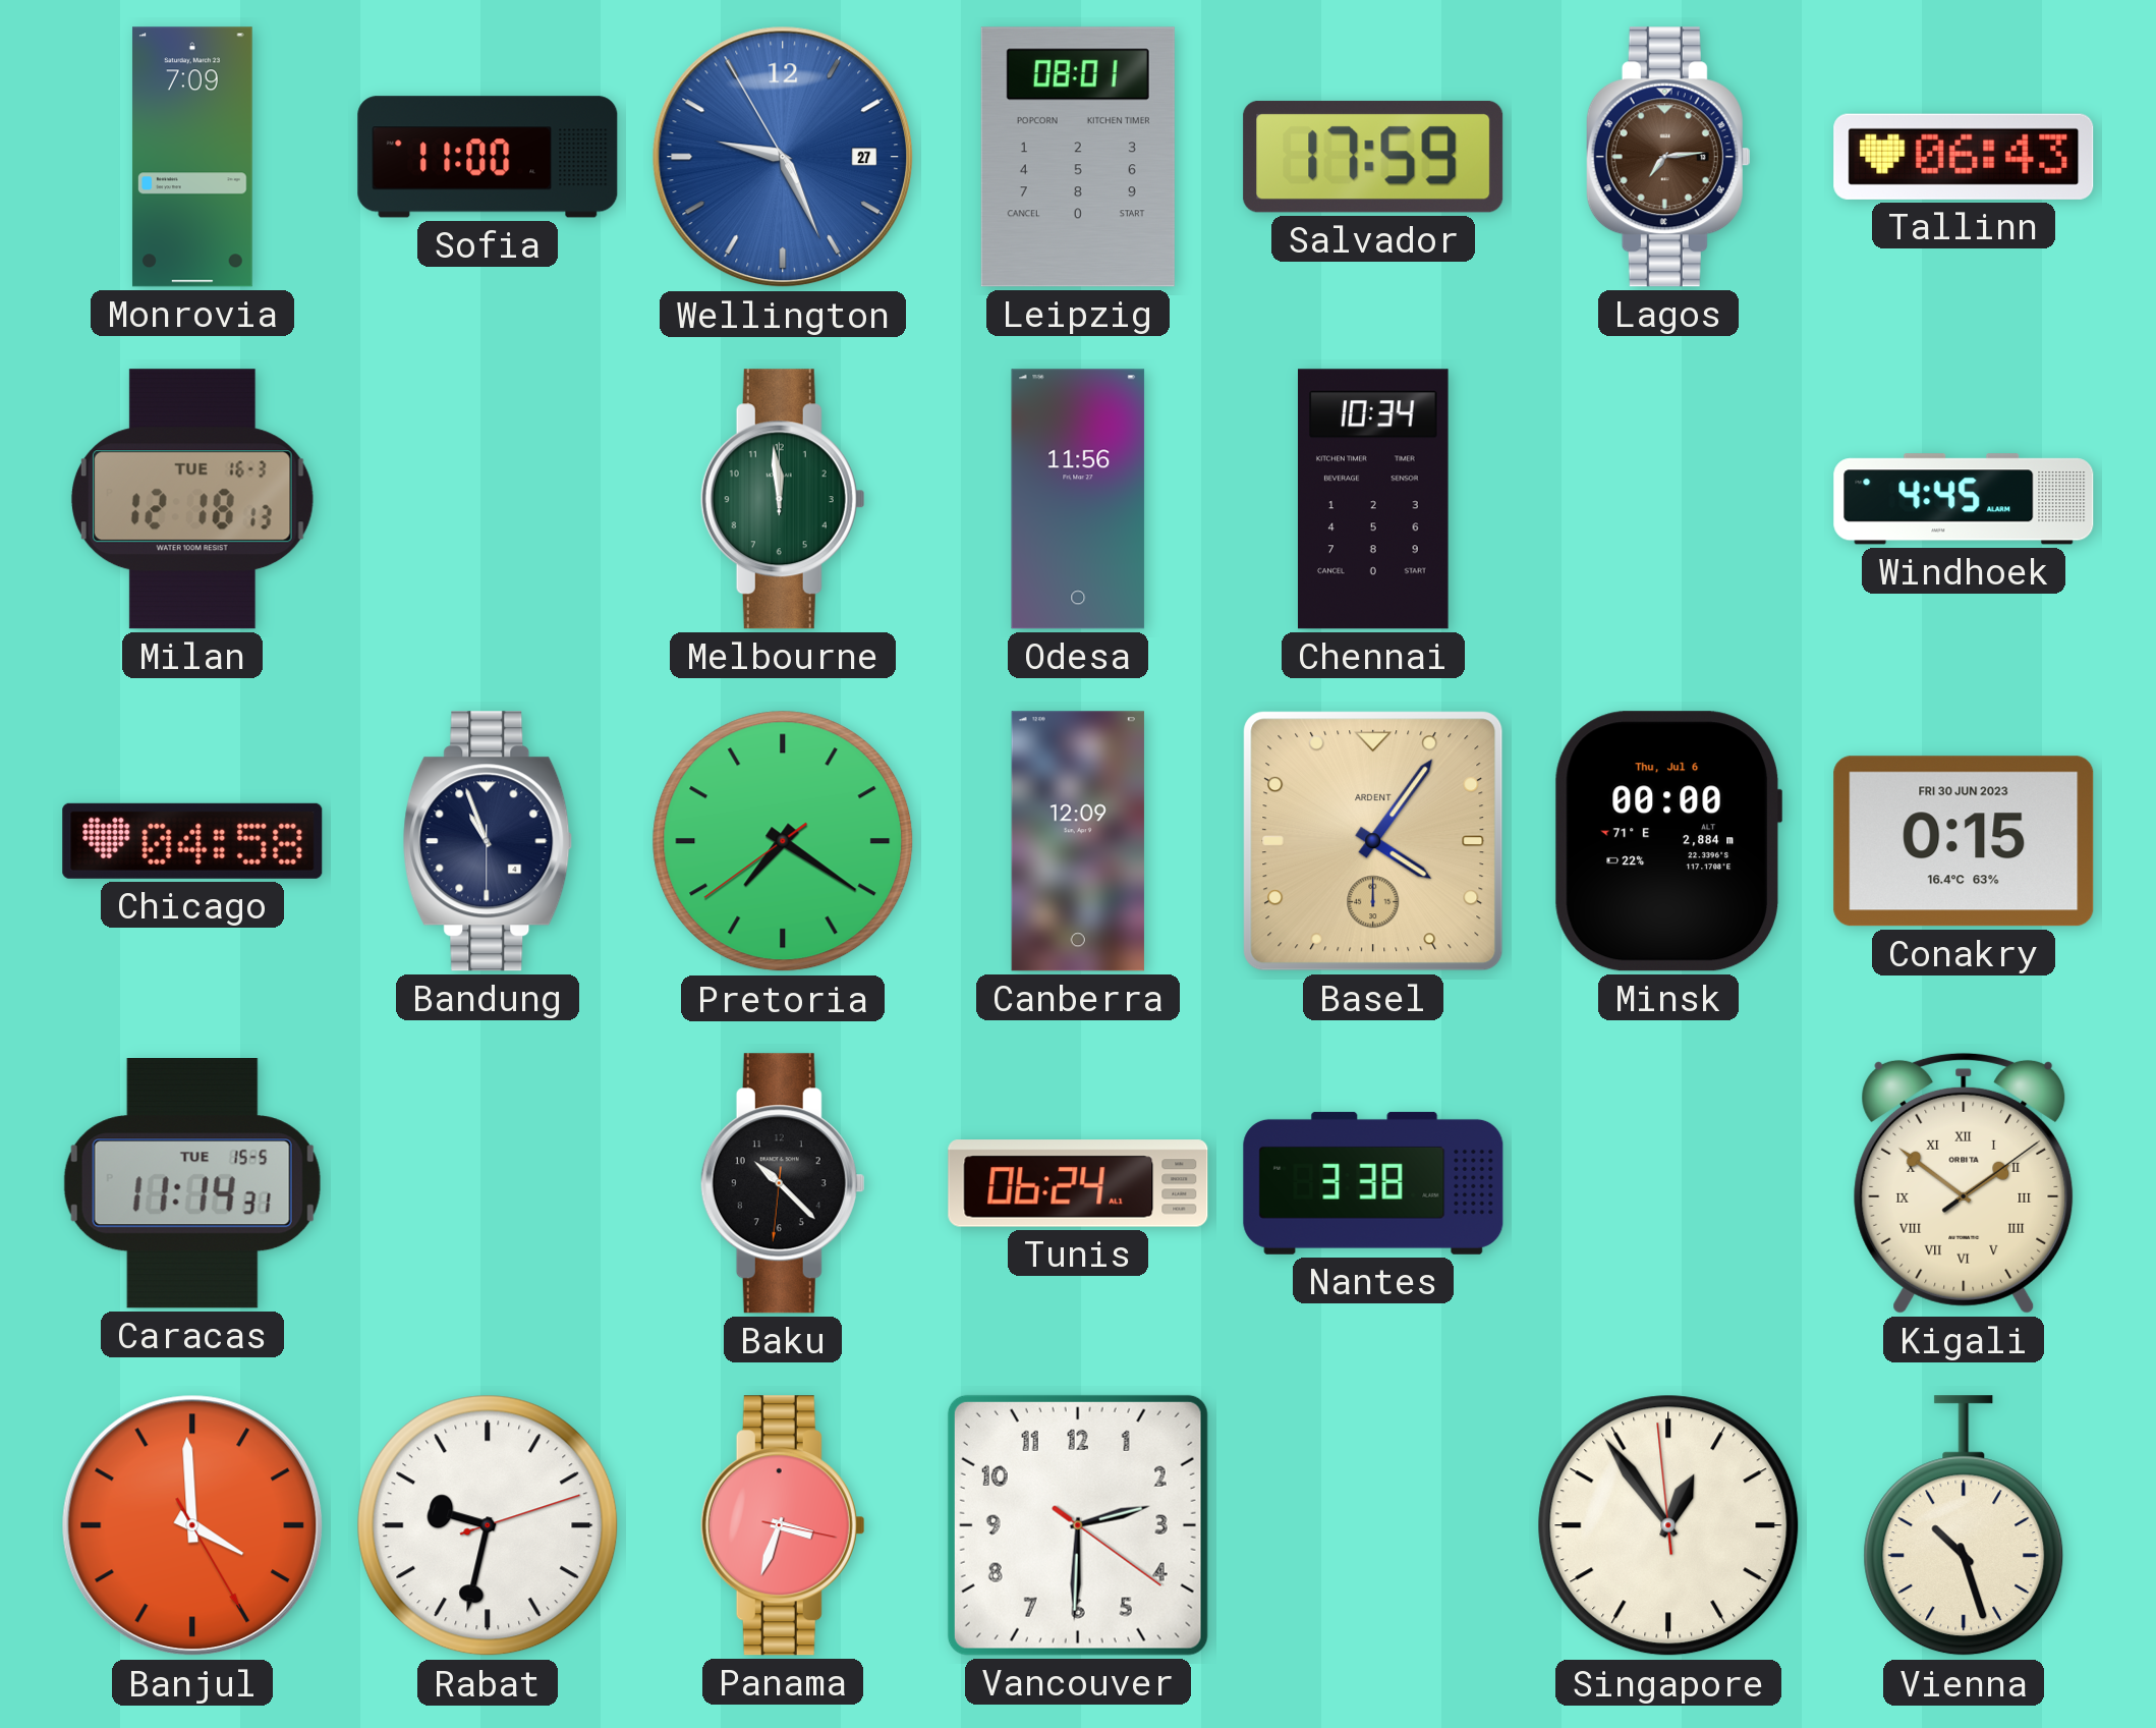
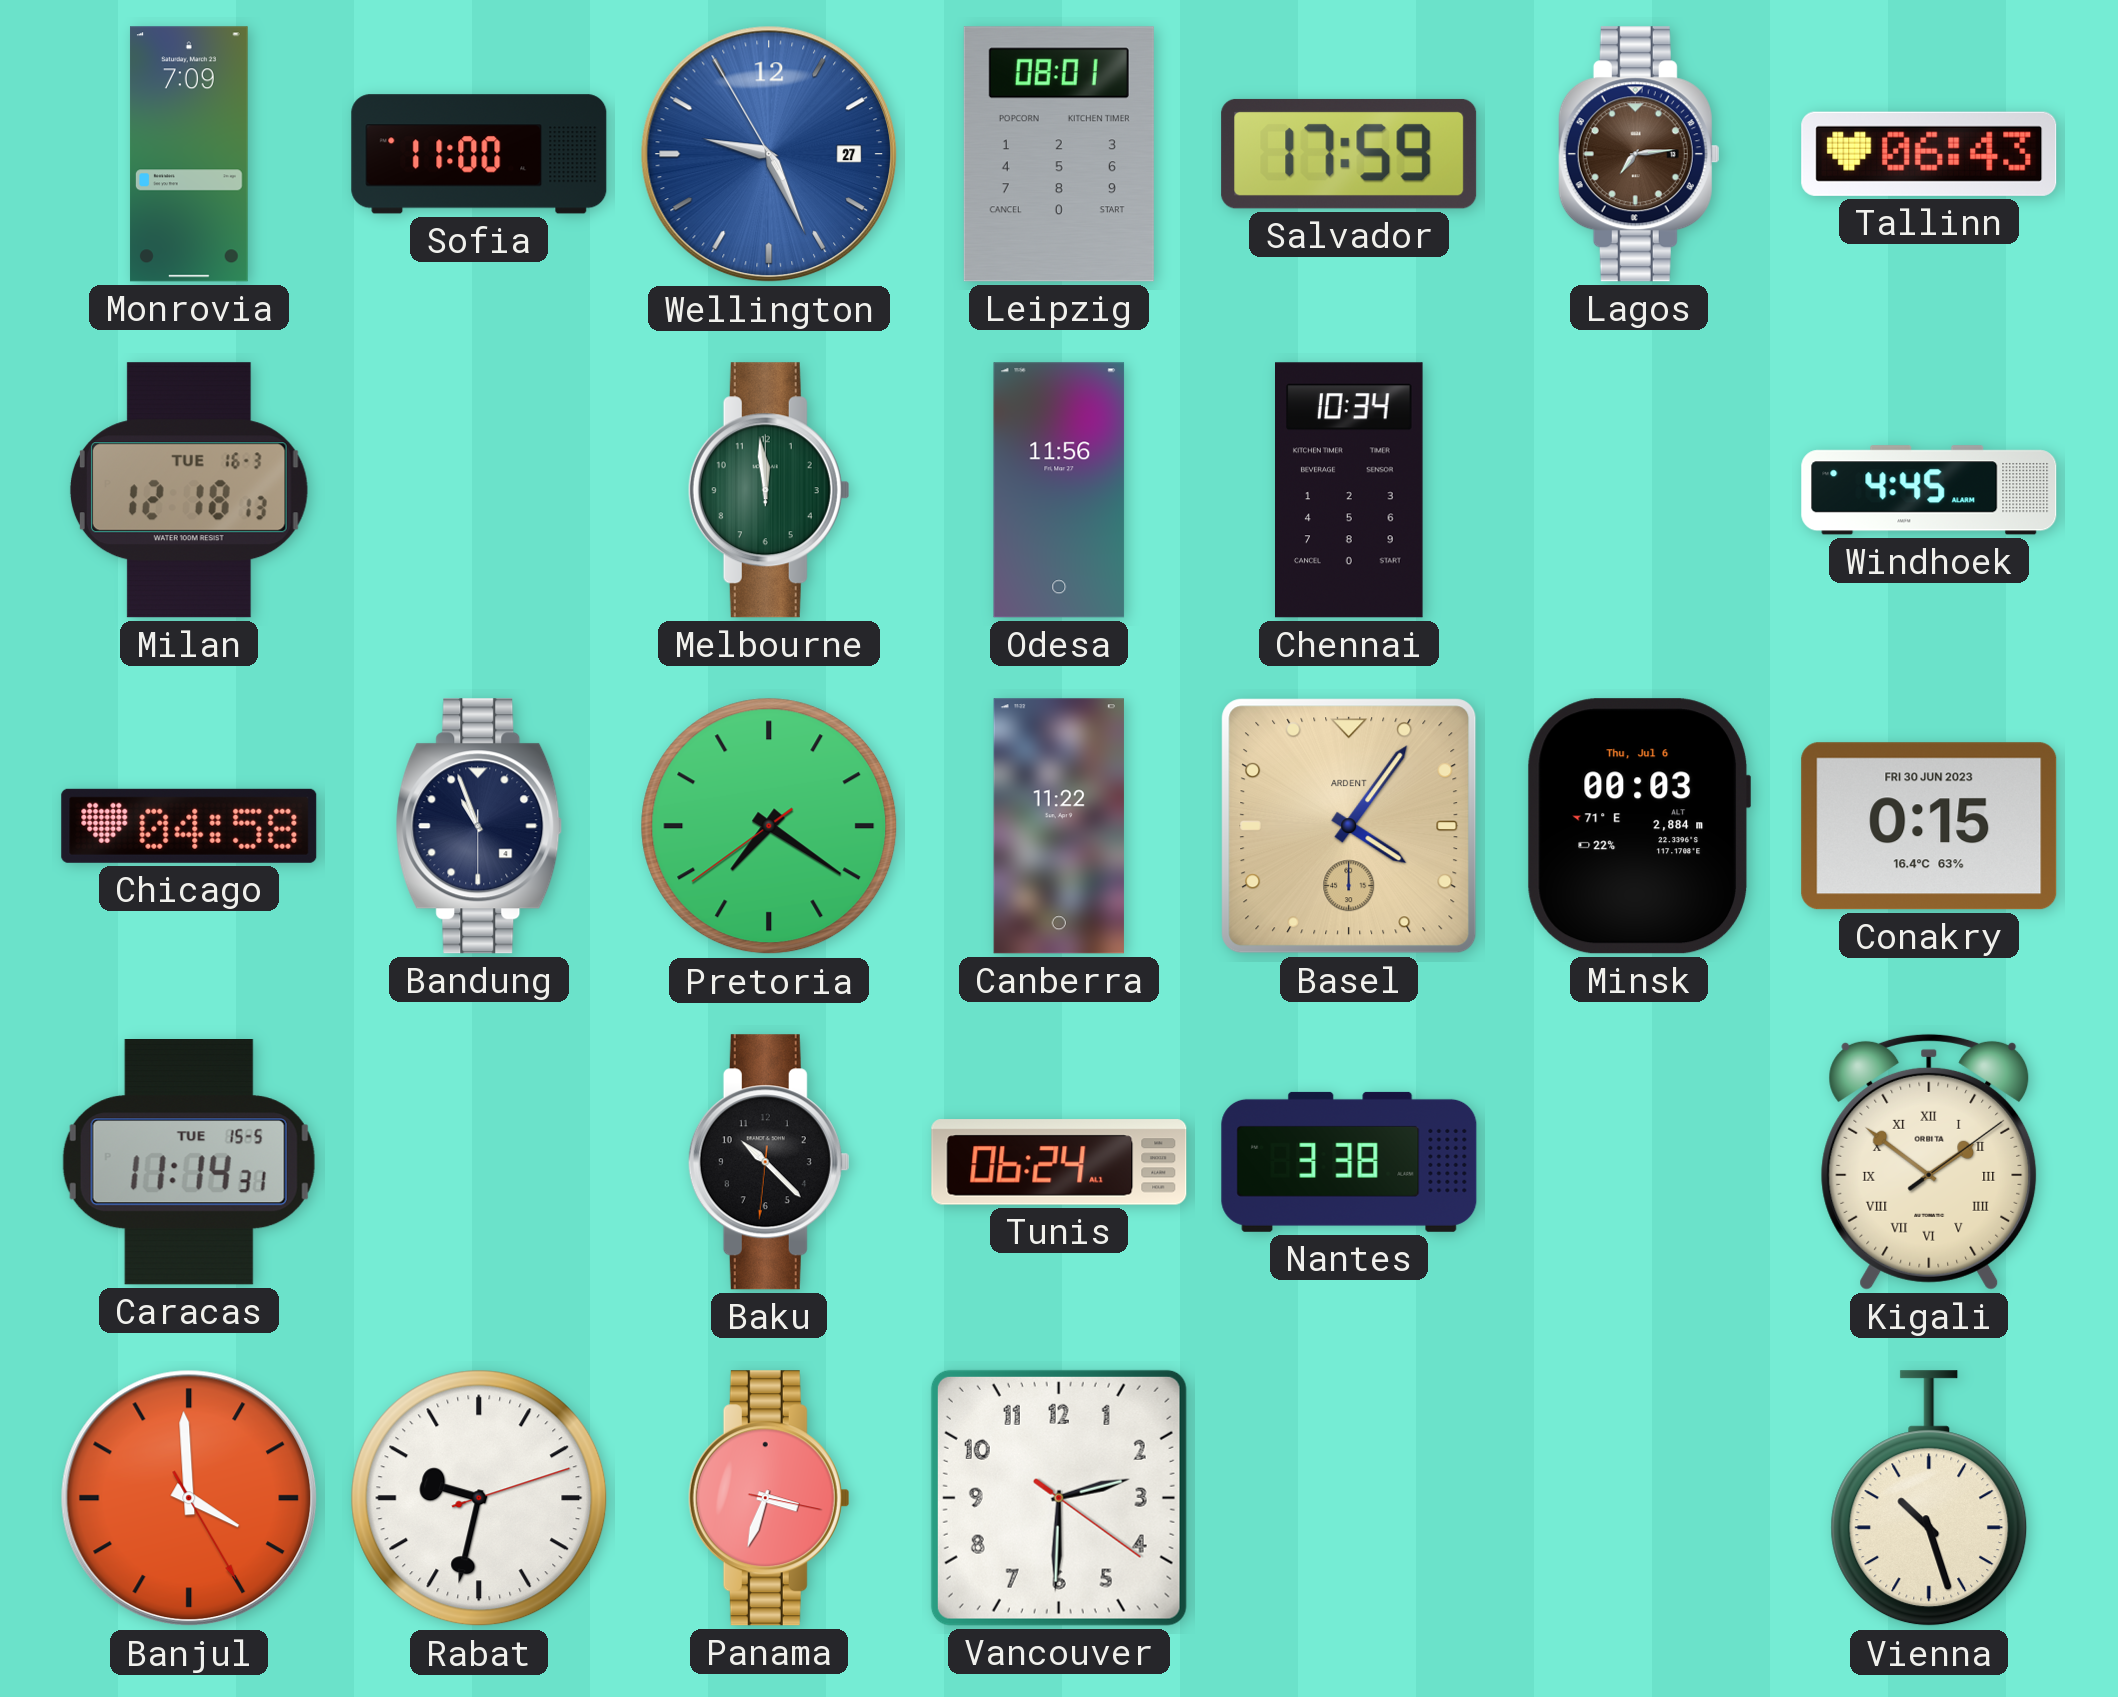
Canberra: 12:09 -> 11:22 (1059, 826)
Minsk: 00:00 -> 00:03 (1638, 826)
Singapore: 12:53 -> none (1668, 1525)
